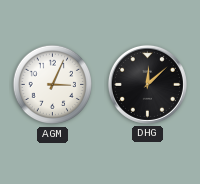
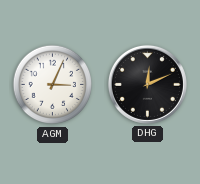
DHG: 12:08 -> 12:11 (147, 84)
